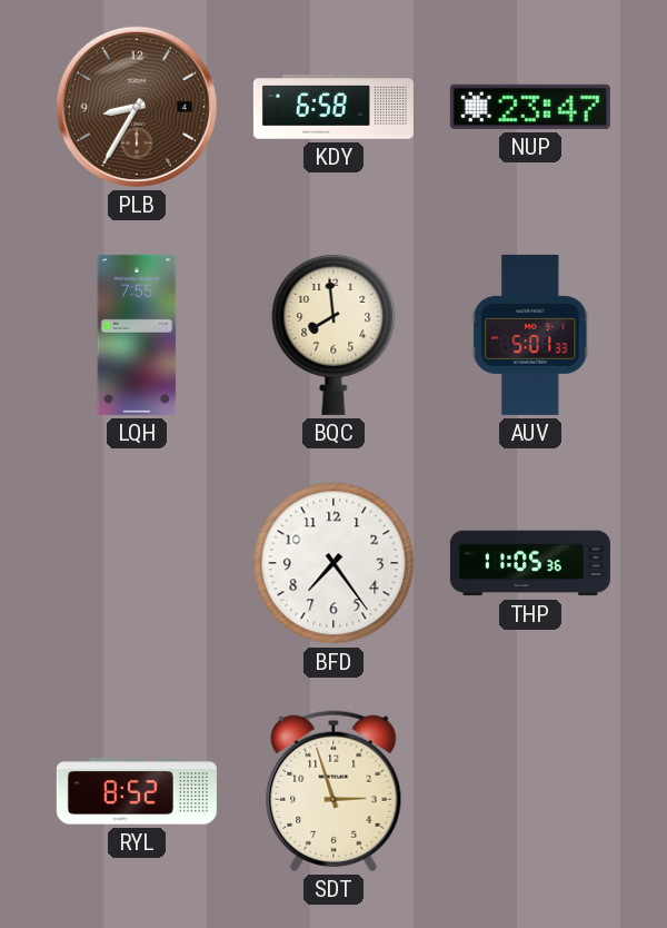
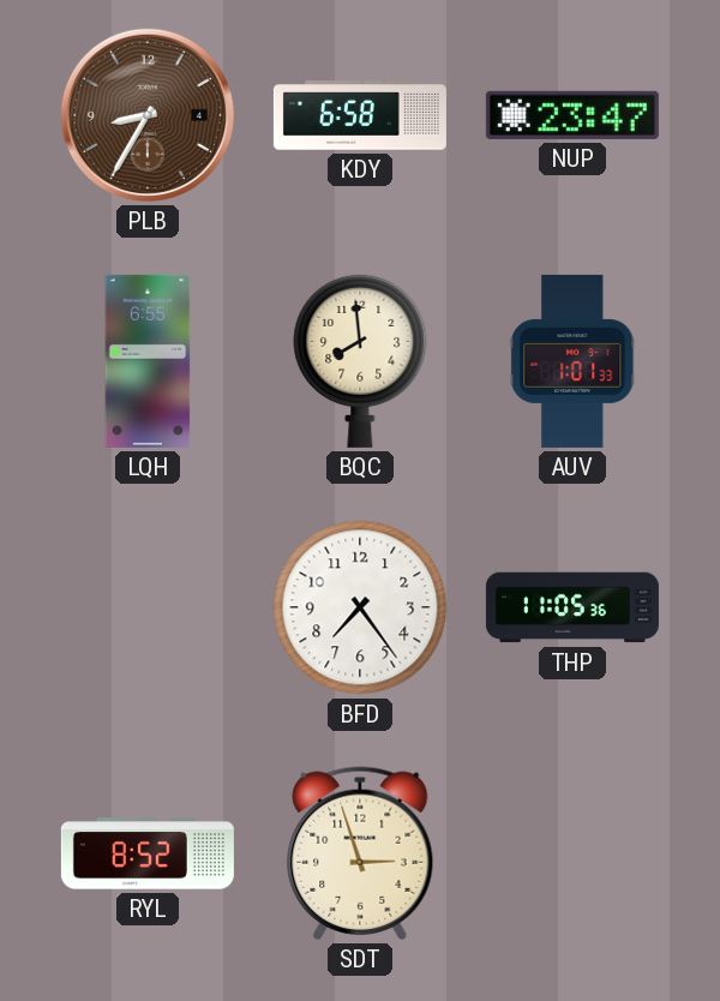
LQH: 7:55 -> 6:55 (148, 361)
AUV: 5:01 -> 1:01 (572, 361)
